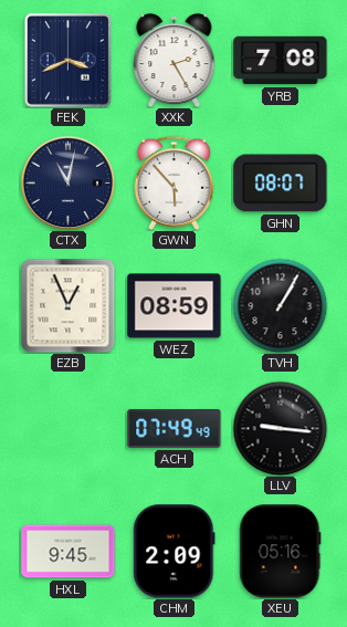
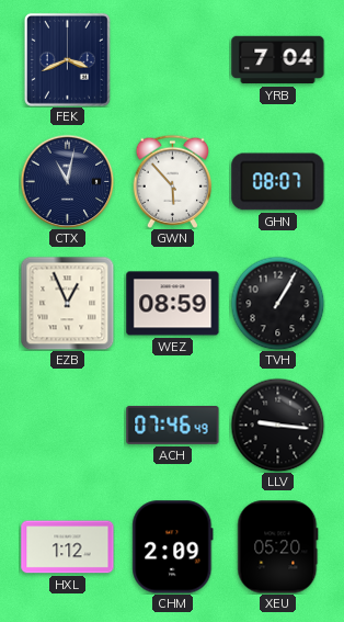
XXK: 2:25 -> none (175, 60)
YRB: 7:08 -> 7:04 (278, 60)
ACH: 07:49 -> 07:46 (173, 425)
HXL: 9:45 -> 1:12 (68, 547)
XEU: 05:16 -> 05:20 (278, 547)
